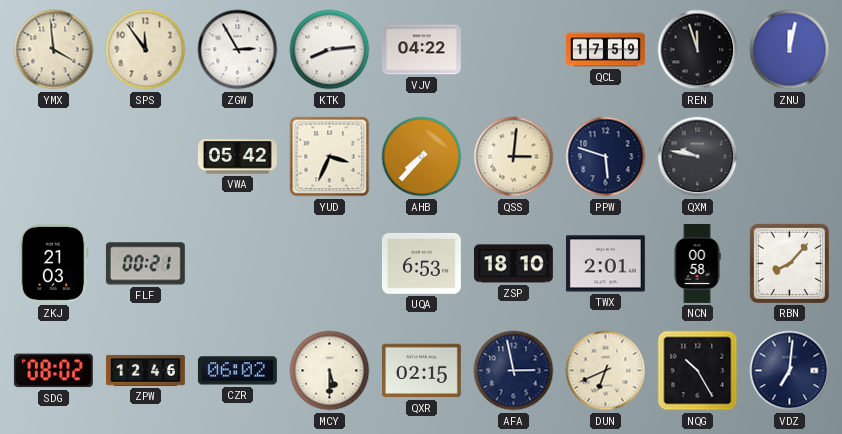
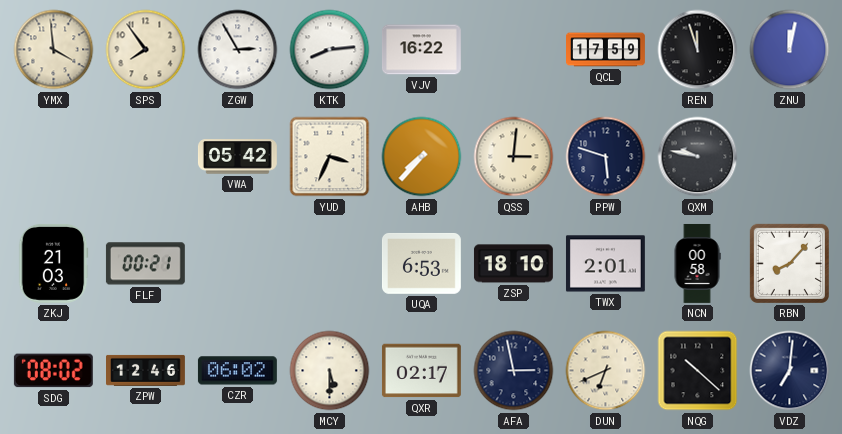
SPS: 11:54 -> 7:54 (146, 50)
VJV: 04:22 -> 16:22 (421, 50)
QXR: 02:15 -> 02:17 (421, 371)
NQG: 10:25 -> 10:22 (698, 371)
